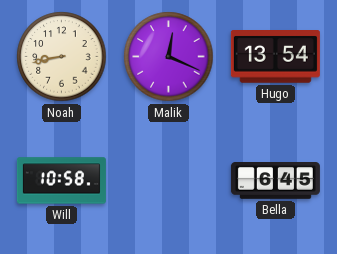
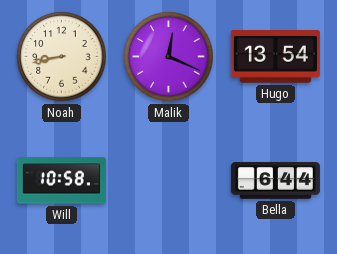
Bella: 6:45 -> 6:44 (275, 181)
